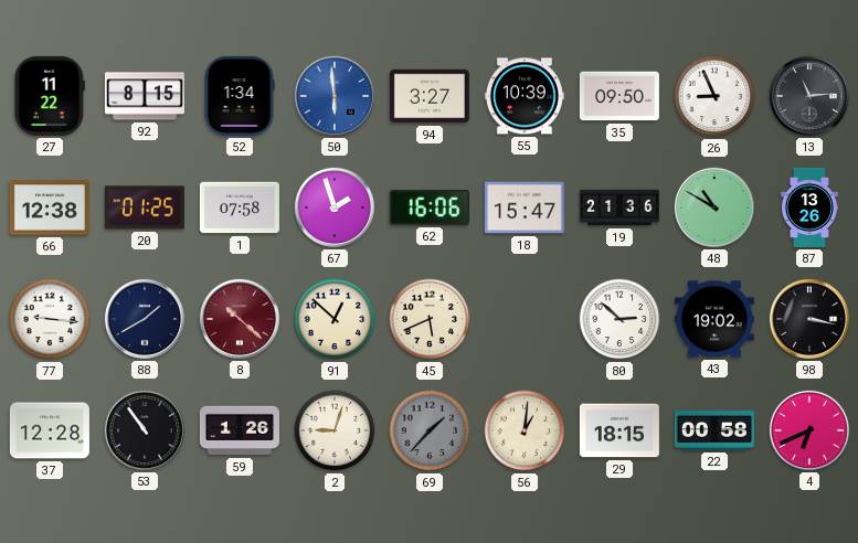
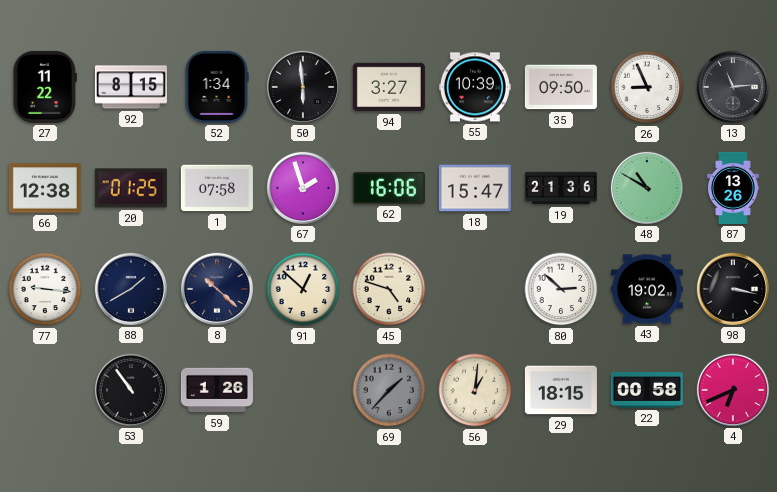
50 dial: blue -> black (303, 87)
8 dial: burgundy -> navy (217, 289)
45: 5:41 -> 4:48 (389, 289)
37: 12:28 -> none (50, 430)
2: 9:03 -> none (335, 430)
